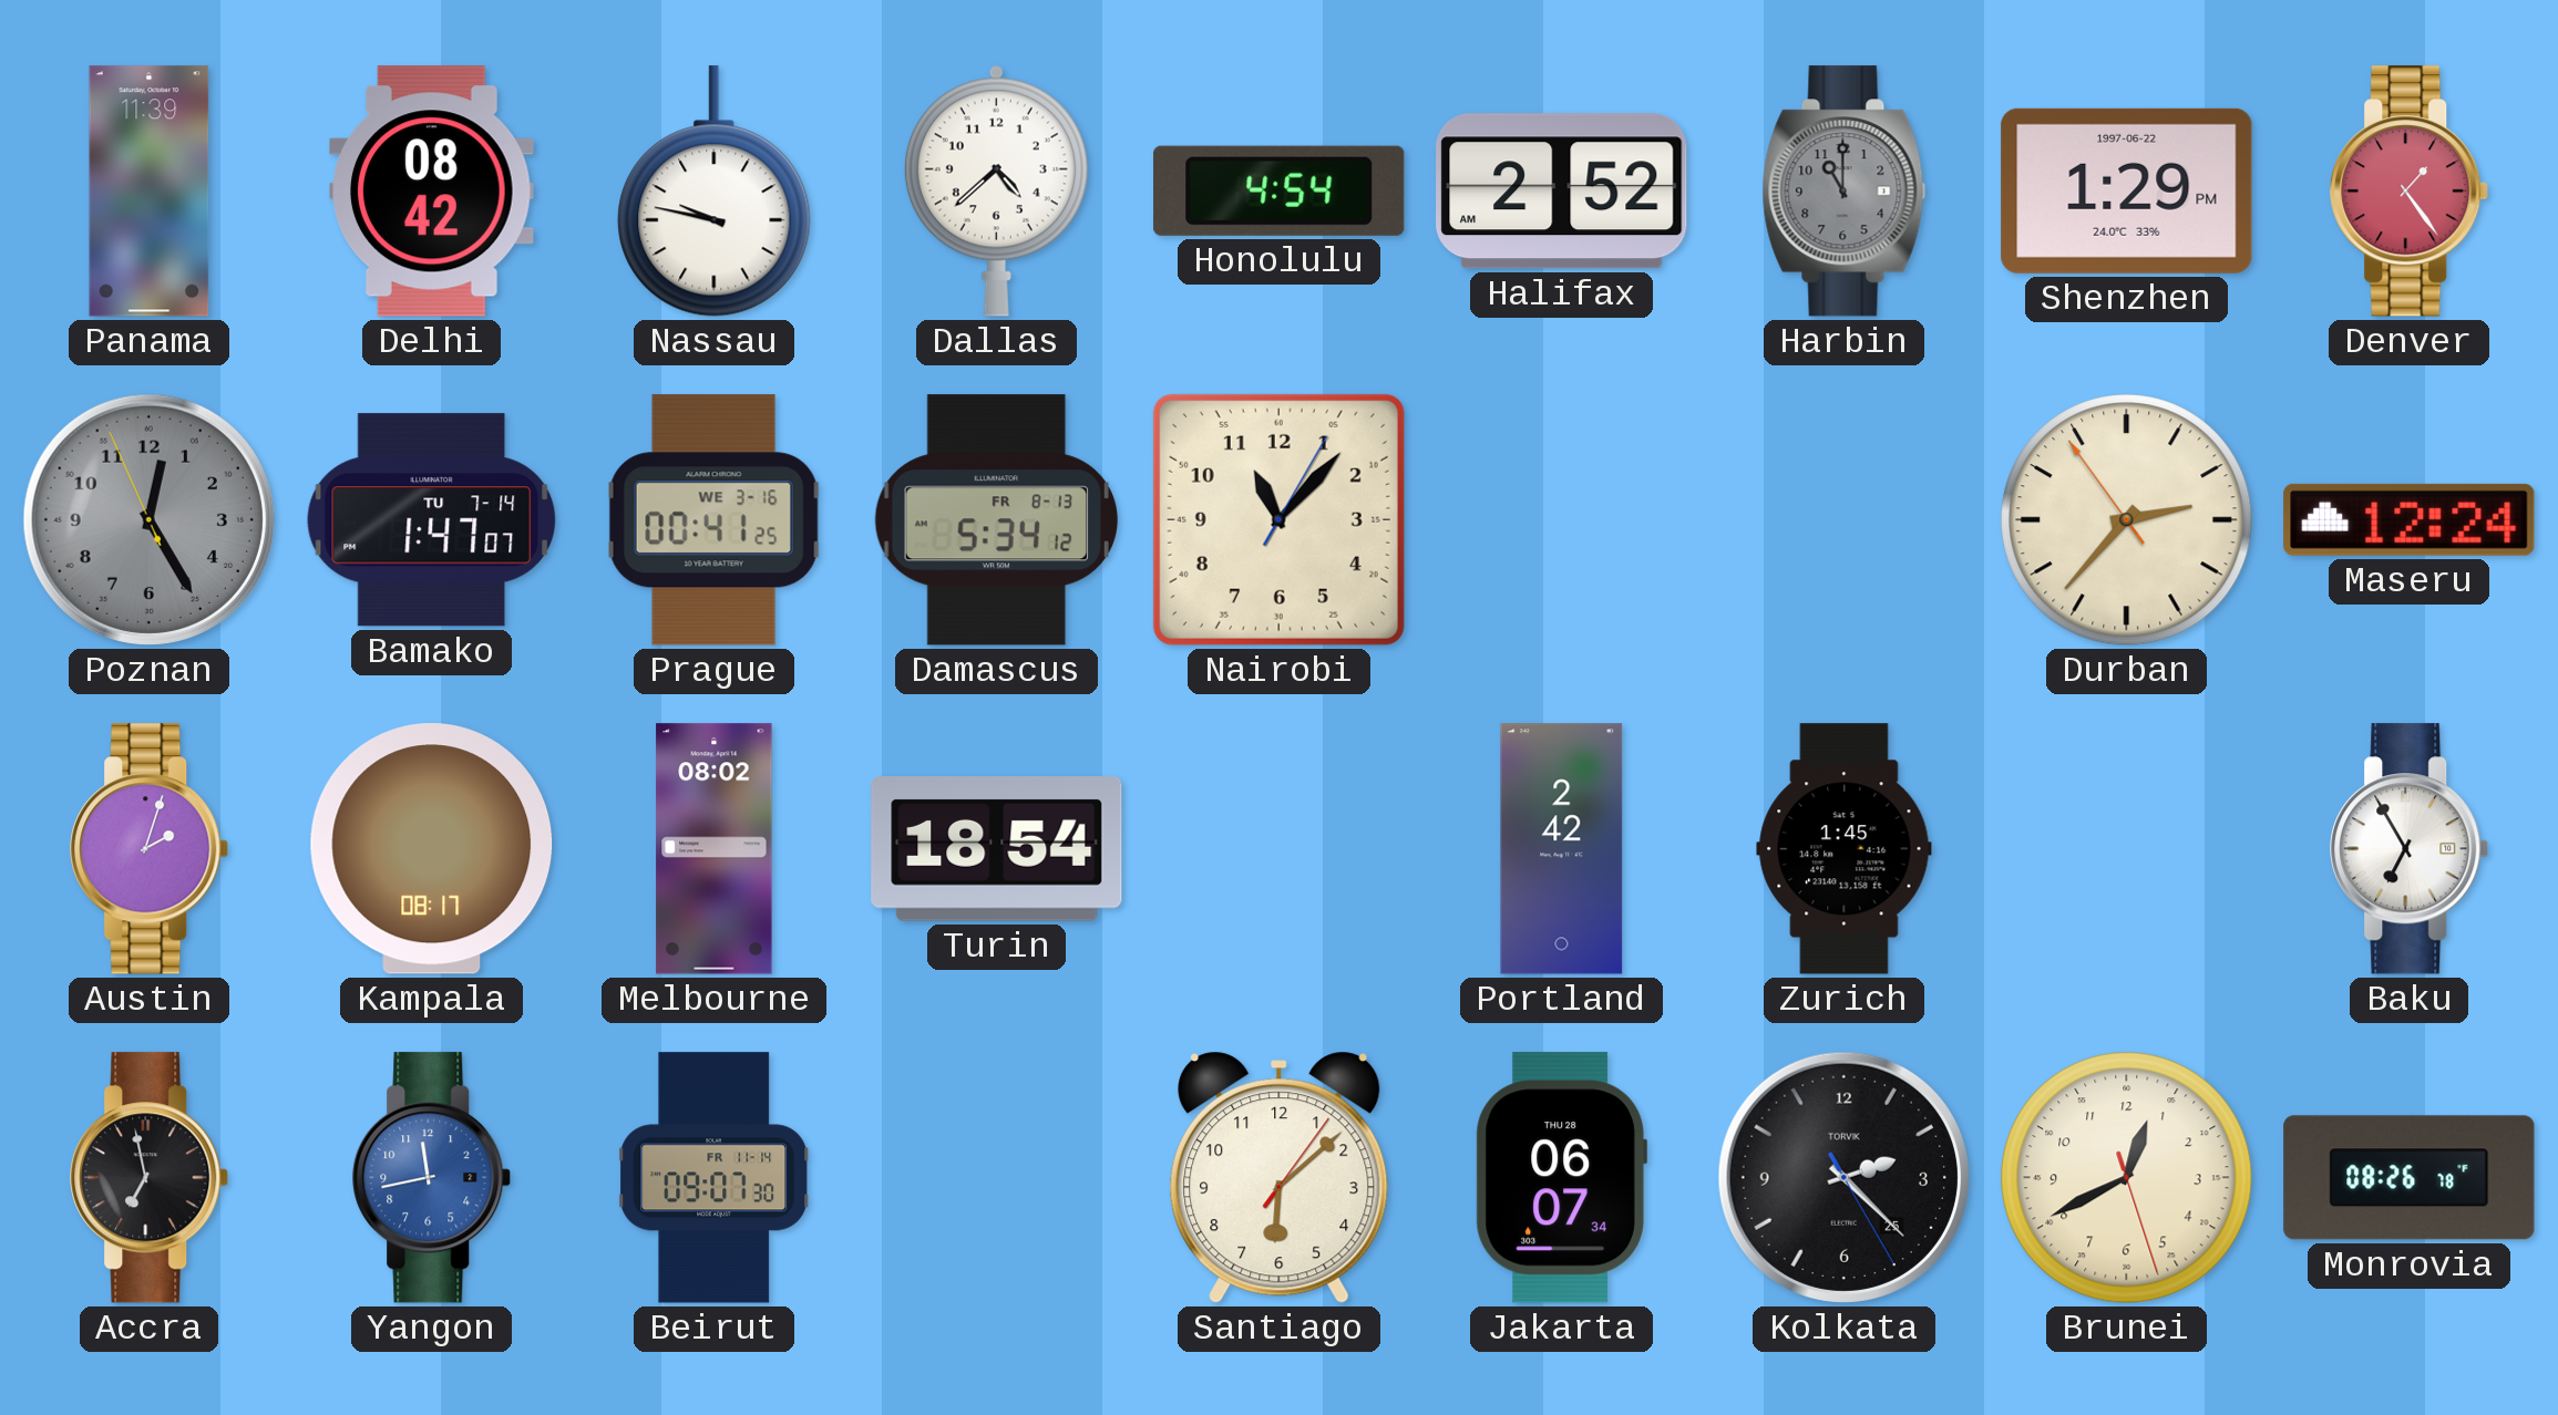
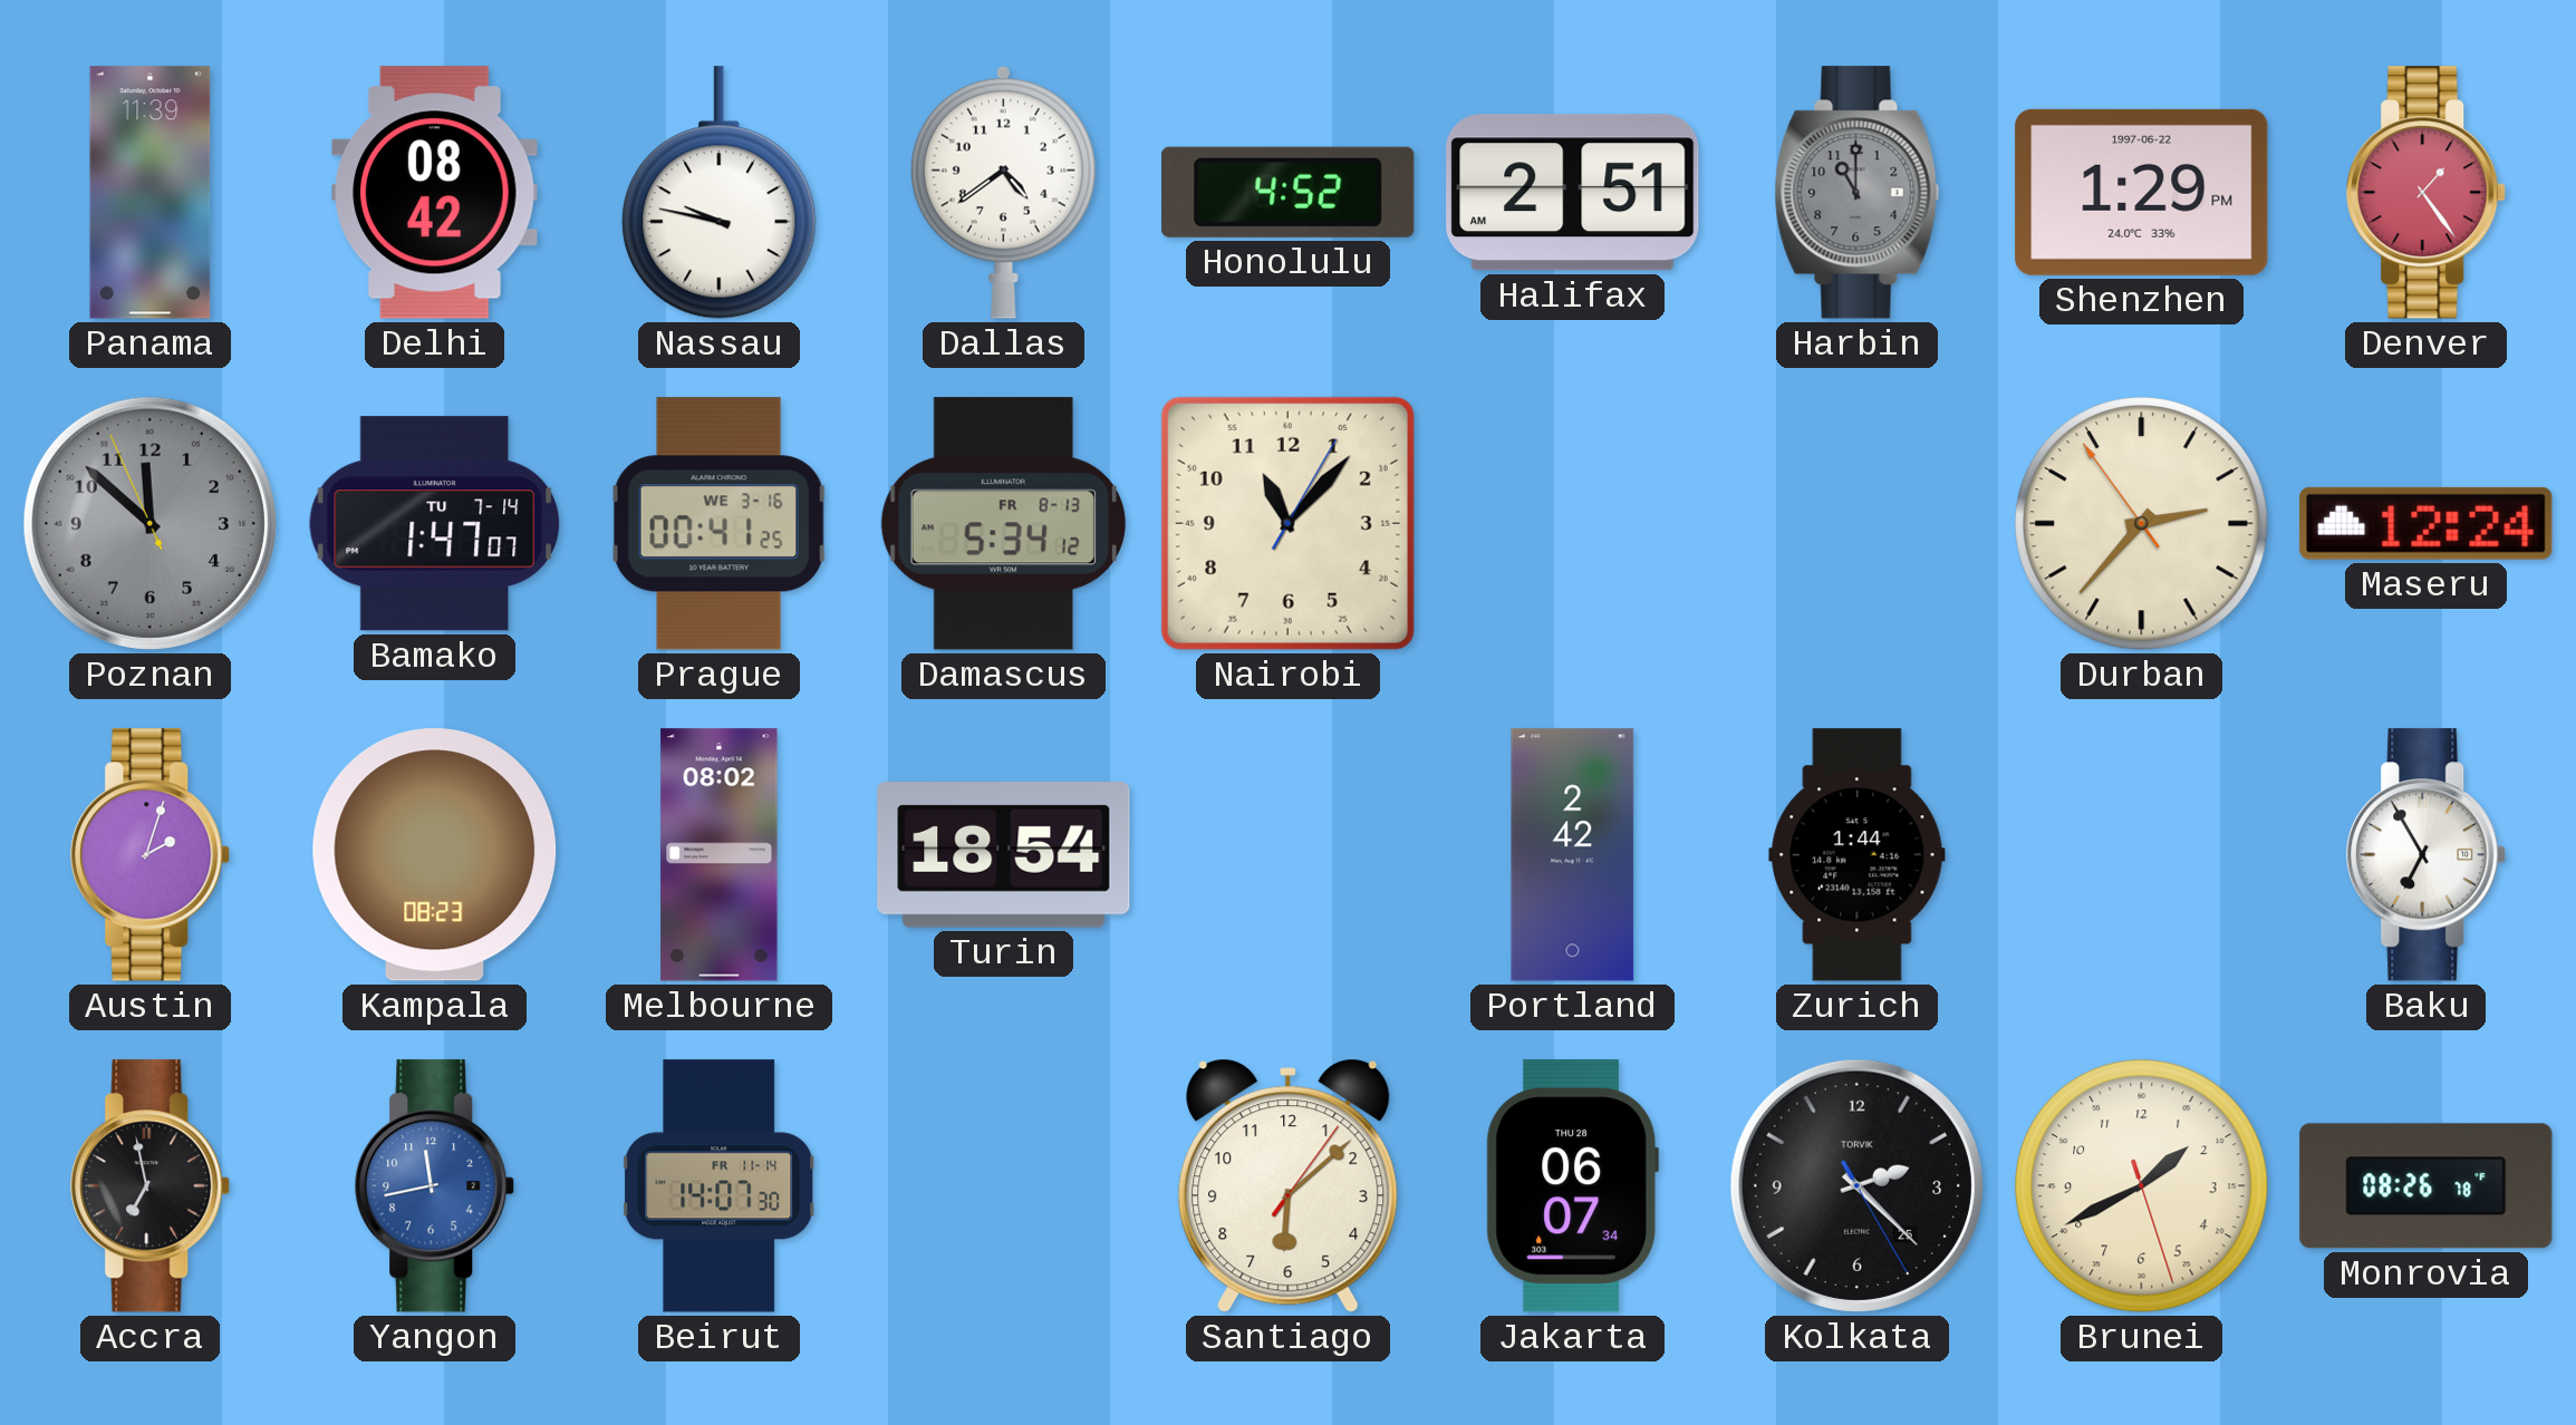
Dallas: 4:38 -> 4:39 (1003, 192)
Honolulu: 4:54 -> 4:52 (1289, 192)
Halifax: 2:52 -> 2:51 (1573, 193)
Poznan: 12:24 -> 11:51 (149, 523)
Kampala: 08:17 -> 08:23 (435, 855)
Zurich: 1:45 -> 1:44 (1858, 855)
Beirut: 09:07 -> 14:07 (720, 1186)
Brunei: 12:40 -> 1:40 (2142, 1186)
